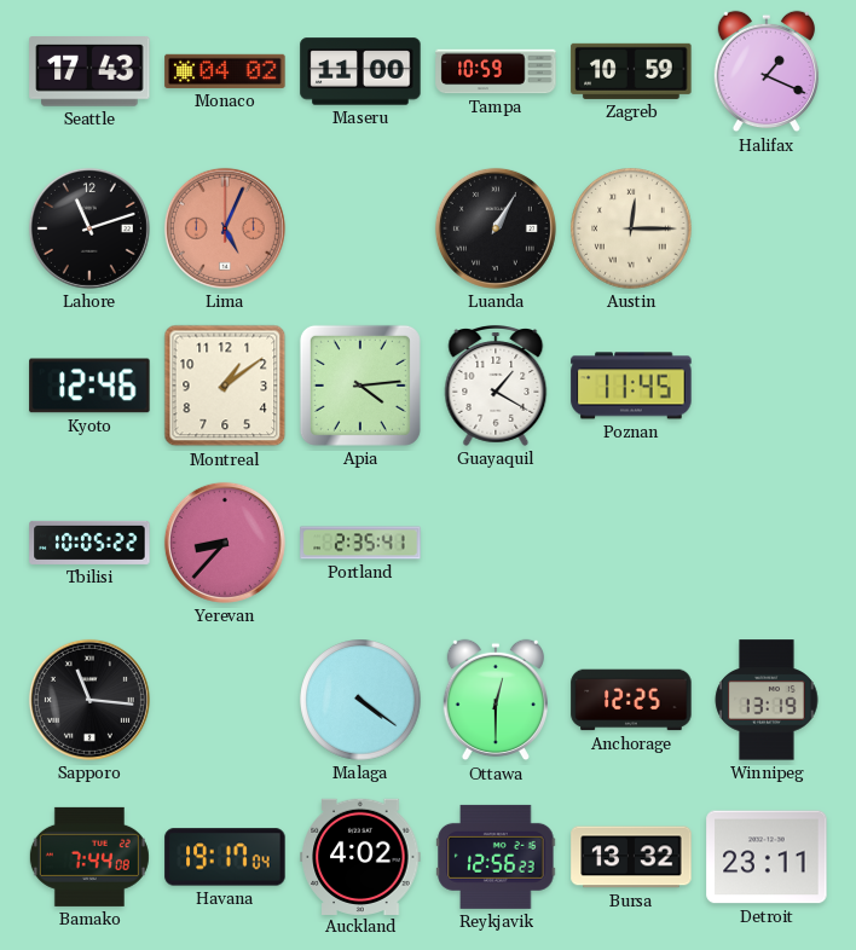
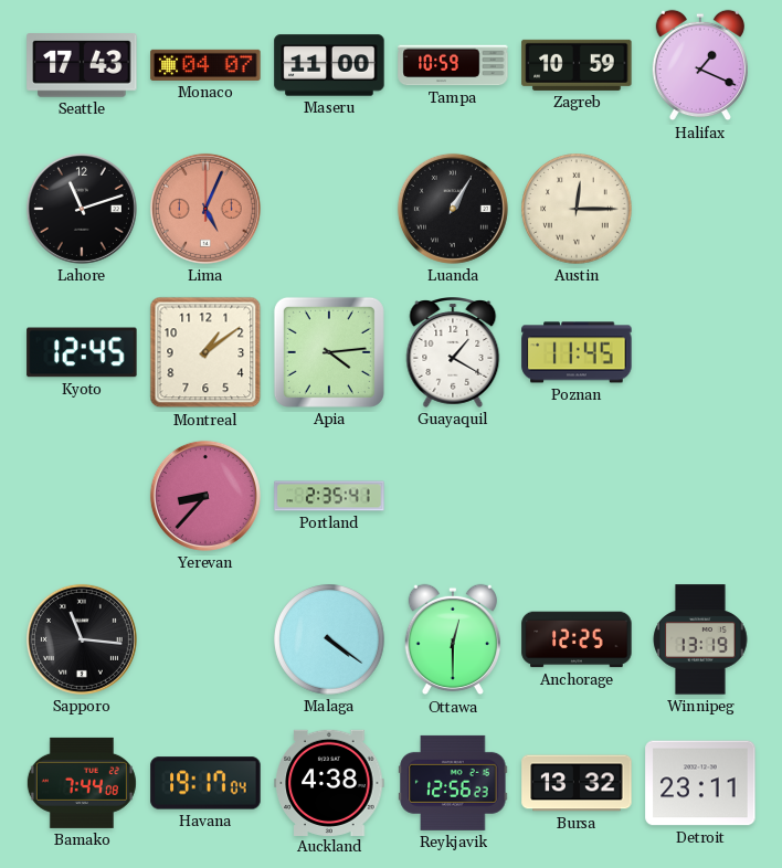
Monaco: 04:02 -> 04:07 (205, 65)
Kyoto: 12:46 -> 12:45 (82, 352)
Tbilisi: 10:05 -> none (89, 543)
Auckland: 4:02 -> 4:38 (329, 782)
